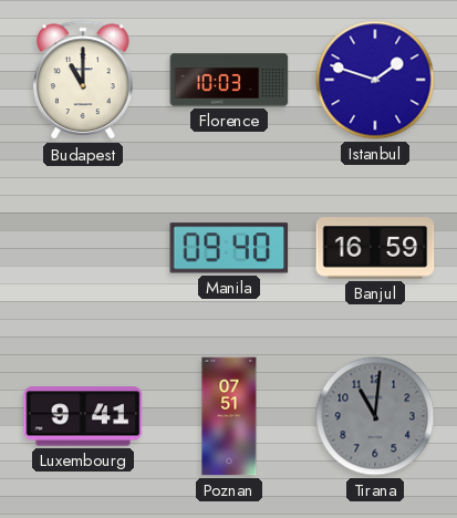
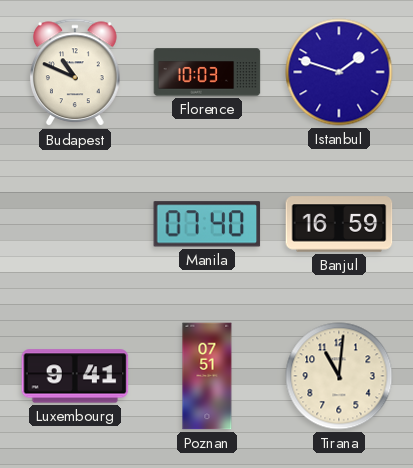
Budapest: 11:00 -> 10:49 (76, 73)
Manila: 09:40 -> 07:40 (207, 224)
Tirana dial: grey -> cream (339, 376)
